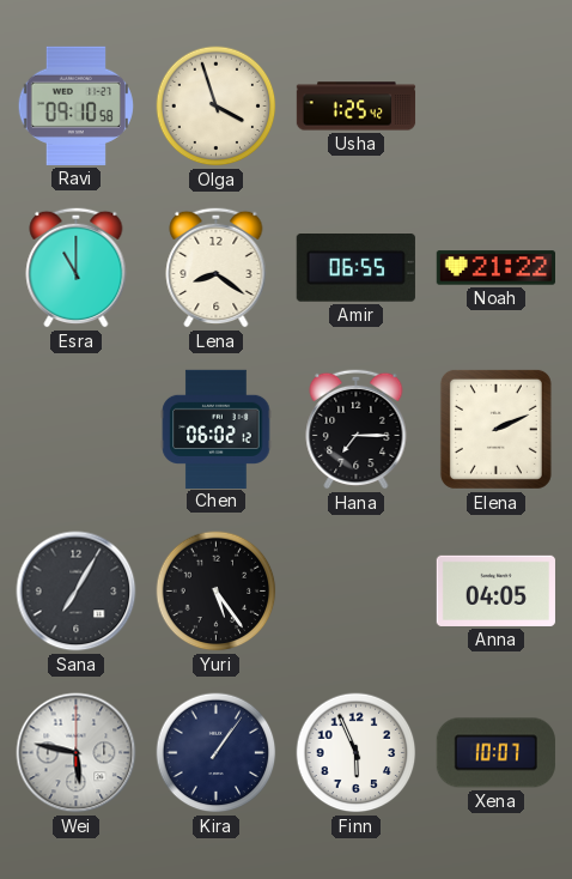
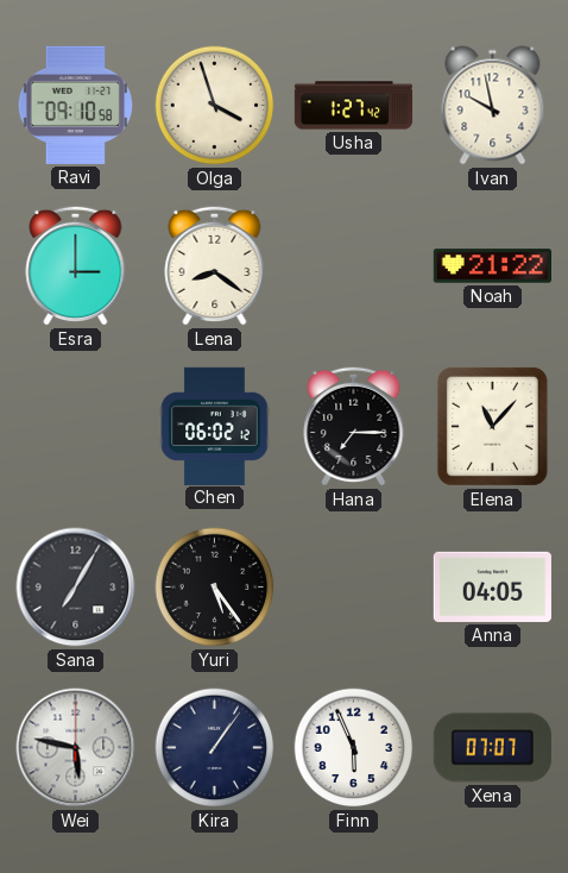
Usha: 1:25 -> 1:27 (354, 106)
Ivan: none -> 9:58 (493, 106)
Esra: 11:00 -> 3:00 (76, 265)
Amir: 06:55 -> none (355, 268)
Elena: 2:11 -> 11:07 (492, 426)
Xena: 10:07 -> 07:07 (492, 748)
